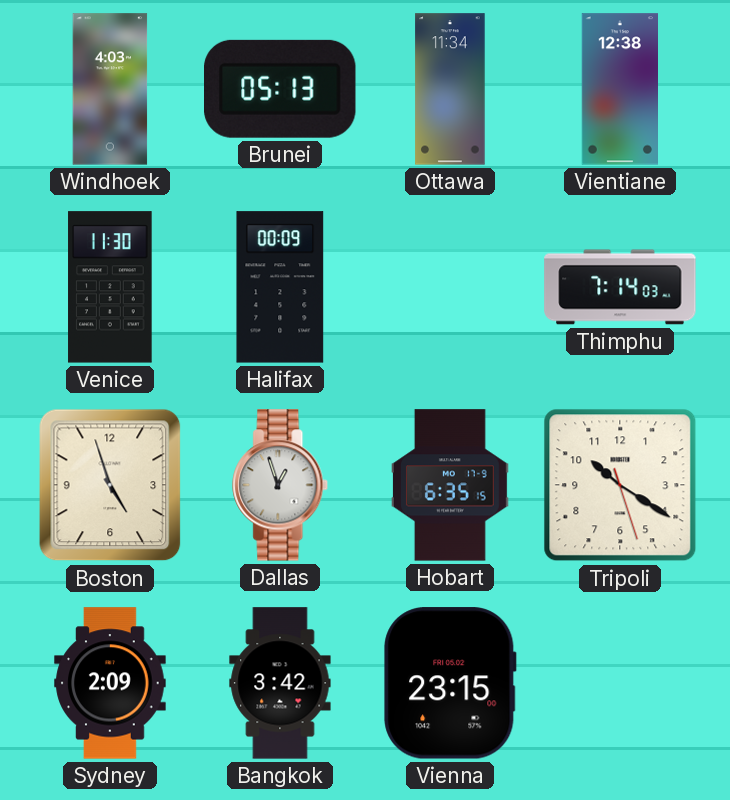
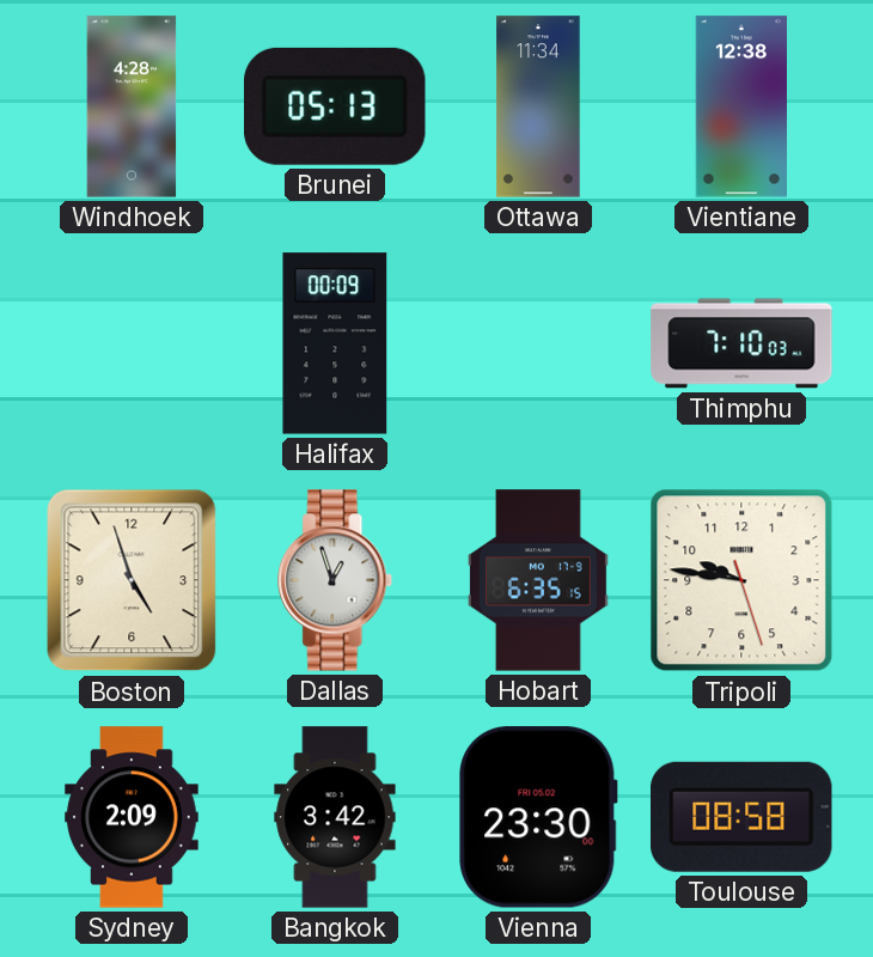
Windhoek: 4:03 -> 4:28 (132, 106)
Venice: 11:30 -> none (110, 287)
Thimphu: 7:14 -> 7:10 (741, 343)
Tripoli: 10:20 -> 9:46 (741, 580)
Vienna: 23:15 -> 23:30 (538, 817)
Toulouse: none -> 08:58 (743, 817)
